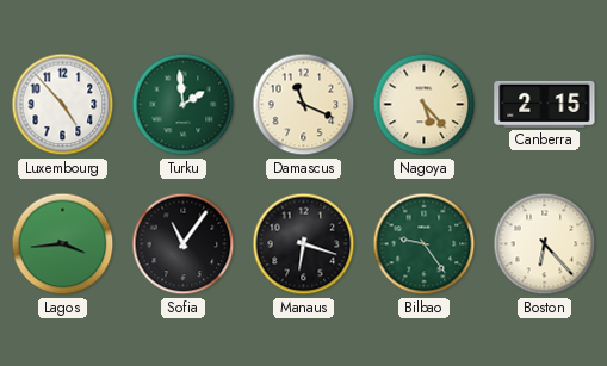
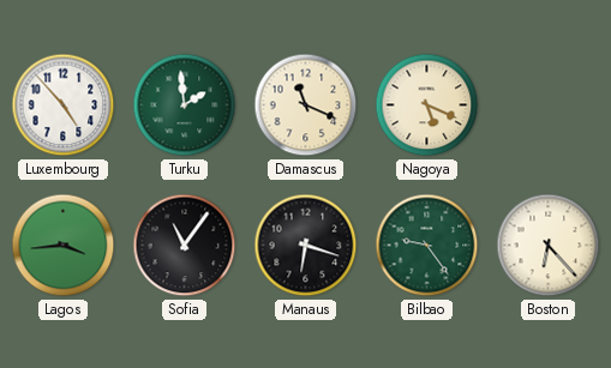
Nagoya: 5:23 -> 5:19 (427, 105)
Canberra: 2:15 -> none (545, 104)
